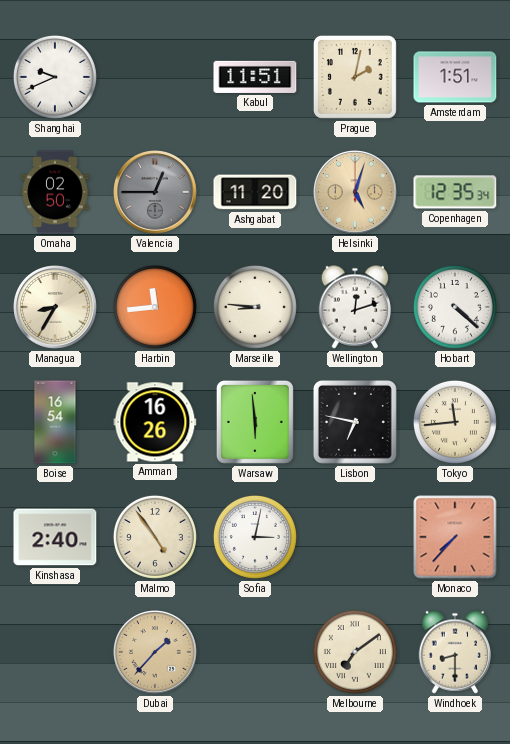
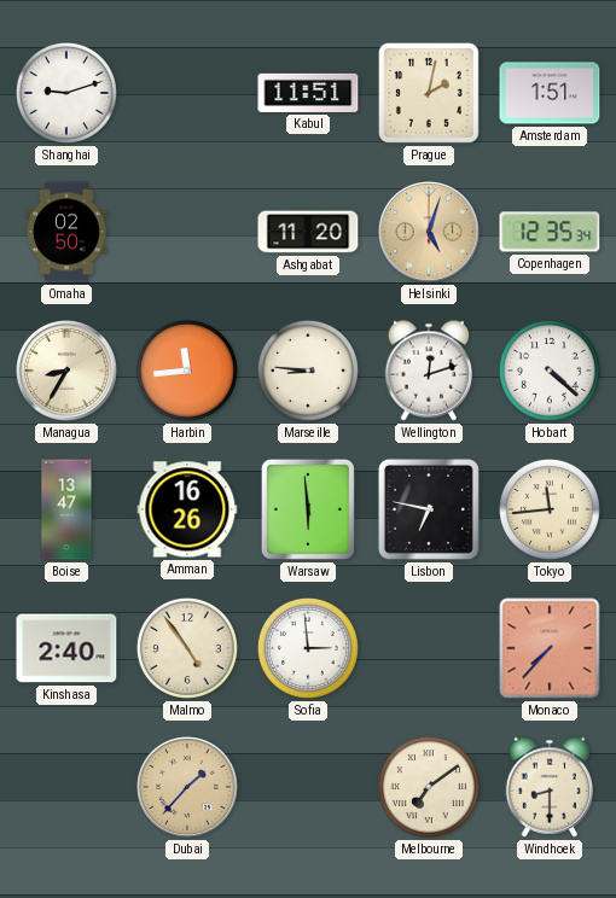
Shanghai: 9:41 -> 9:12 (66, 93)
Valencia: 12:45 -> none (156, 193)
Boise: 16:54 -> 13:47 (66, 509)
Sofia: 3:02 -> 2:59 (308, 648)
